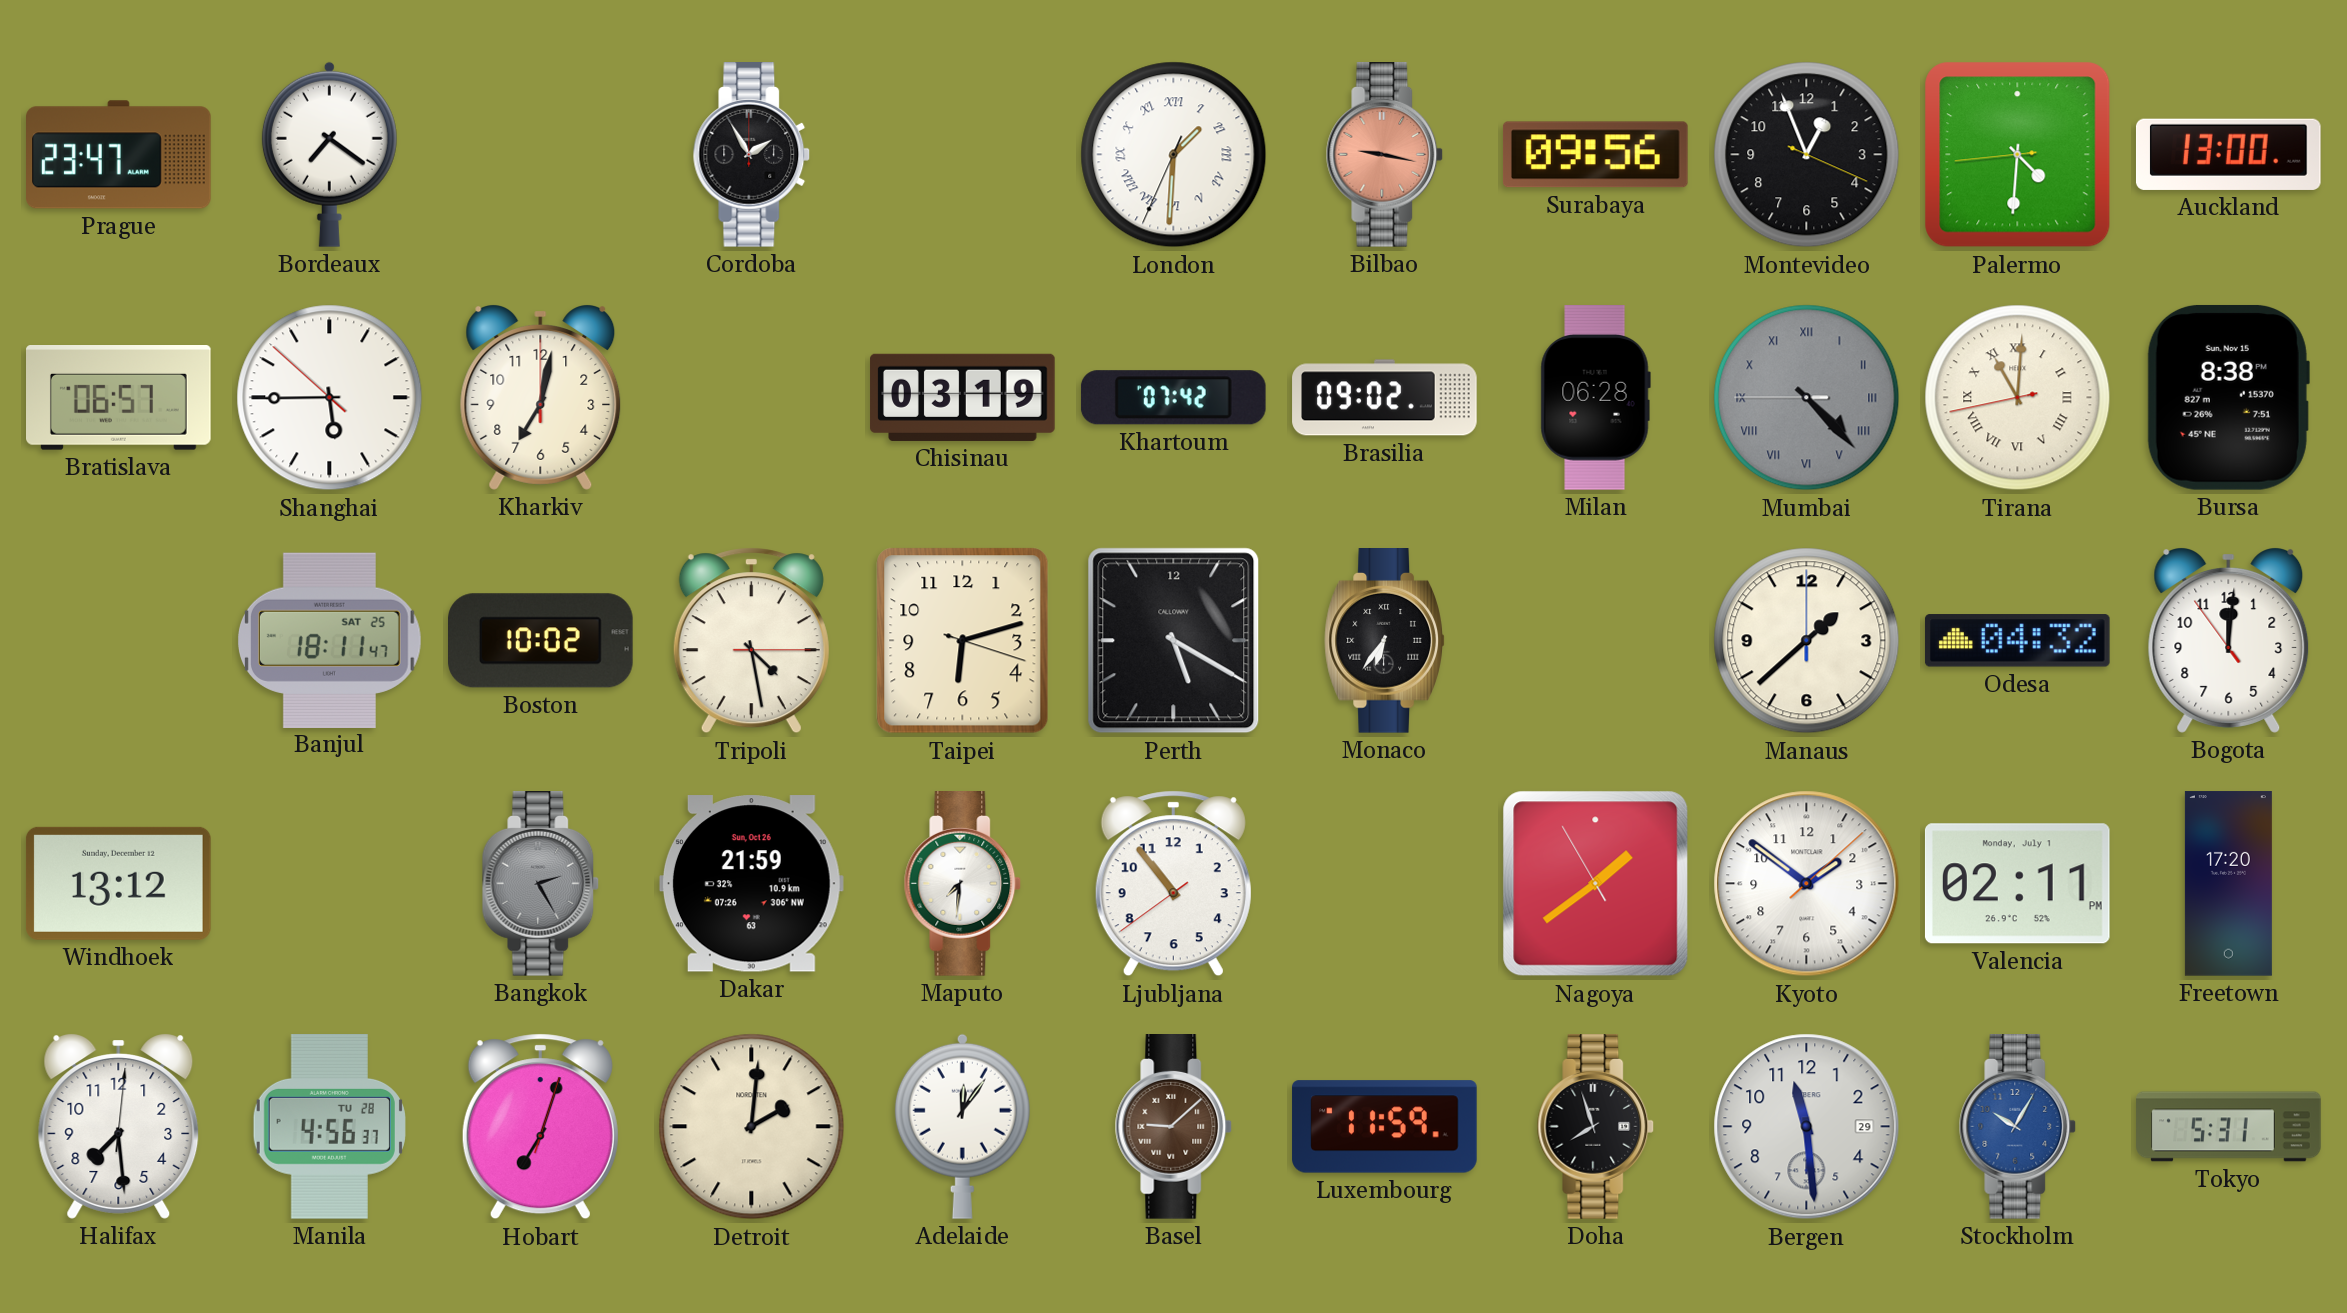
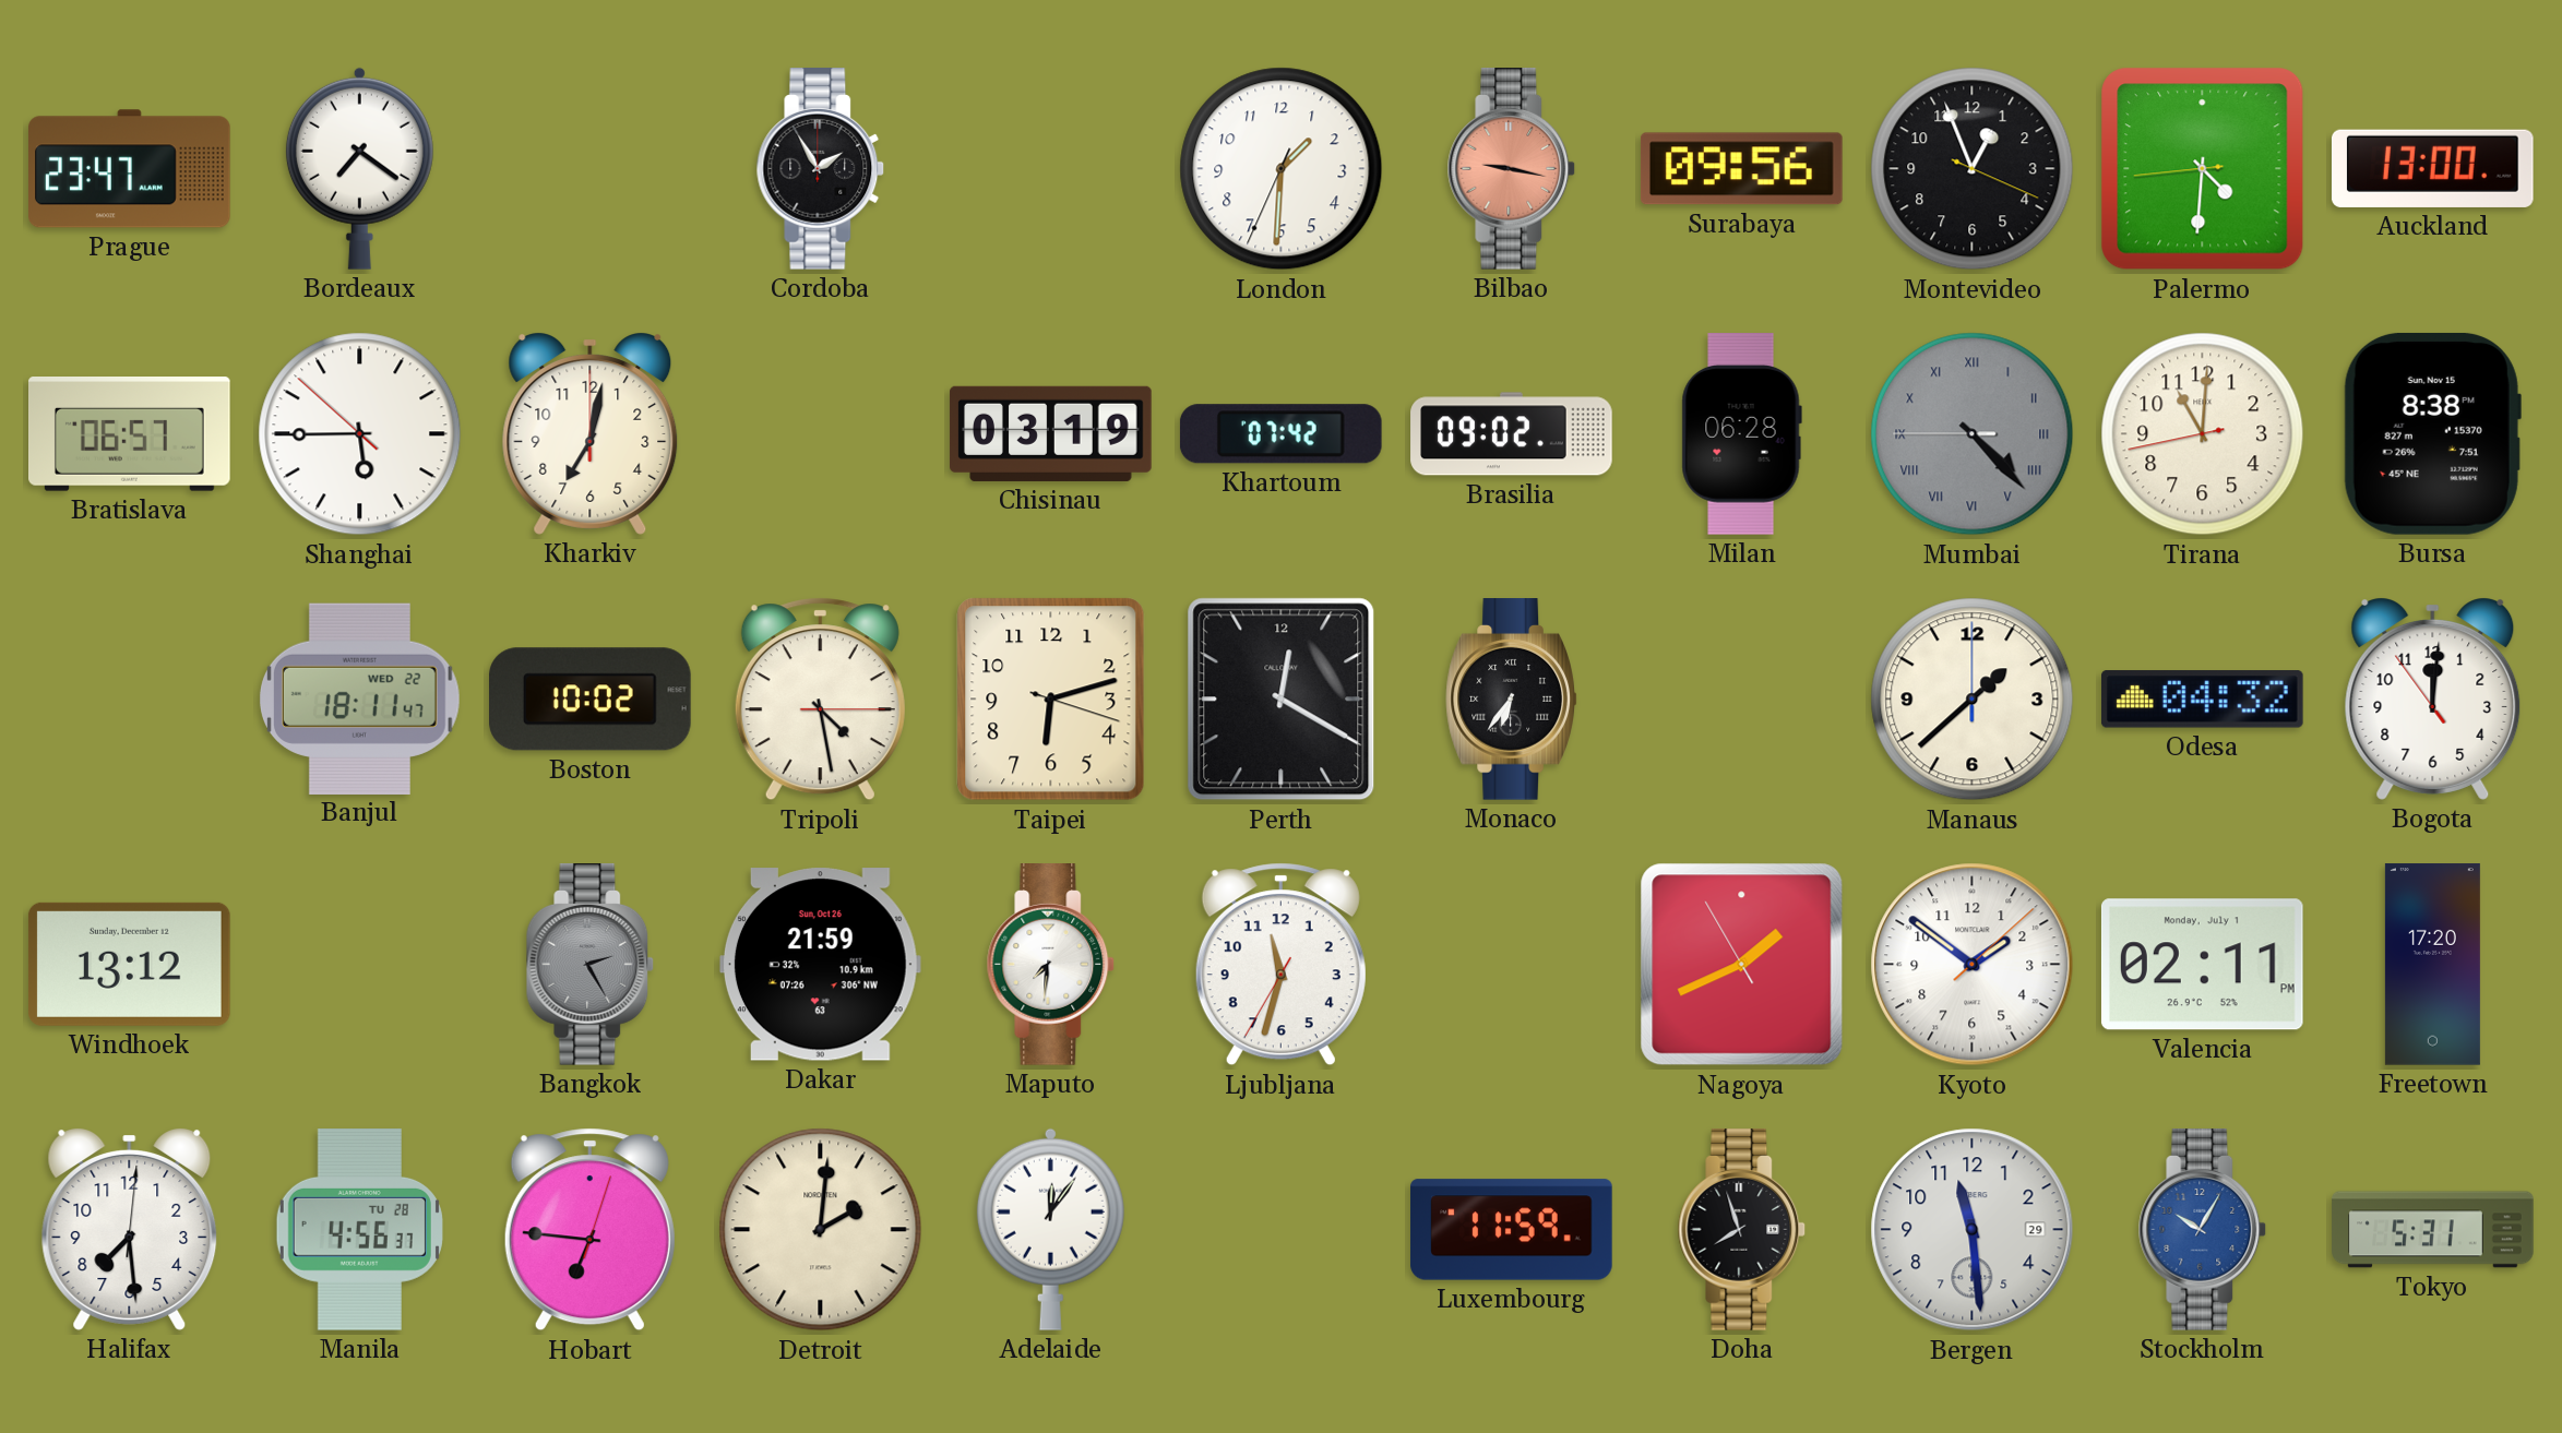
London numerals: Roman -> Arabic (1282, 169)
Tirana numerals: Roman -> Arabic (2203, 434)
Banjul date: SAT 25 -> WED 22 (359, 698)
Perth: 5:20 -> 12:20 (1282, 700)
Ljubljana: 10:53 -> 11:32 (1280, 965)
Nagoya: 1:38 -> 1:40 (1742, 965)
Hobart: 7:03 -> 6:46 (589, 1230)
Basel: 9:08 -> none (1174, 1127)
